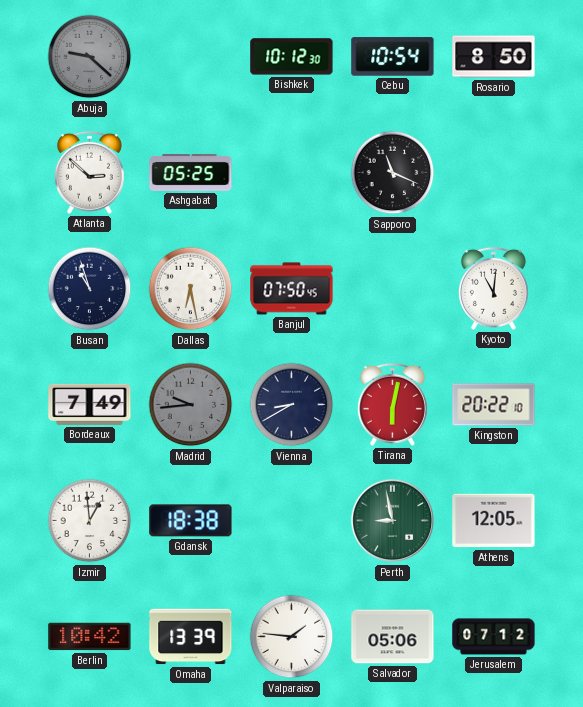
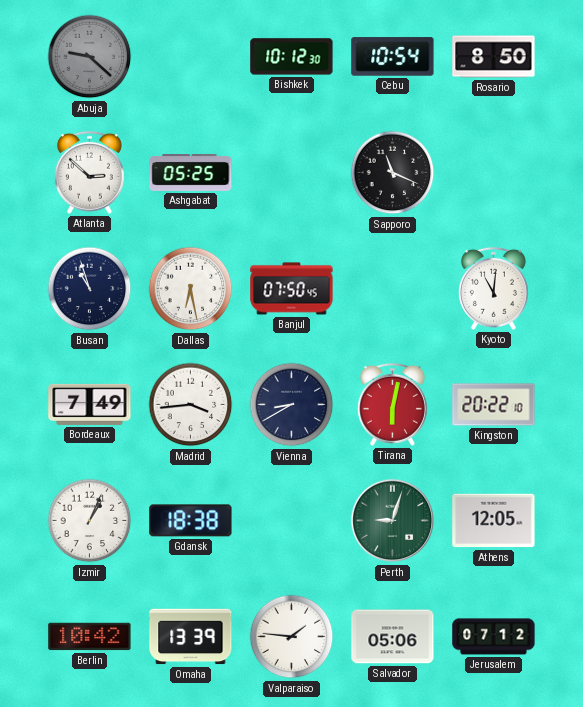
Madrid: 9:44 -> 3:44 (191, 405)
Madrid dial: grey -> white (191, 405)
Izmir: 12:59 -> 1:04 (90, 521)
Perth: 8:58 -> 9:03 (393, 521)
